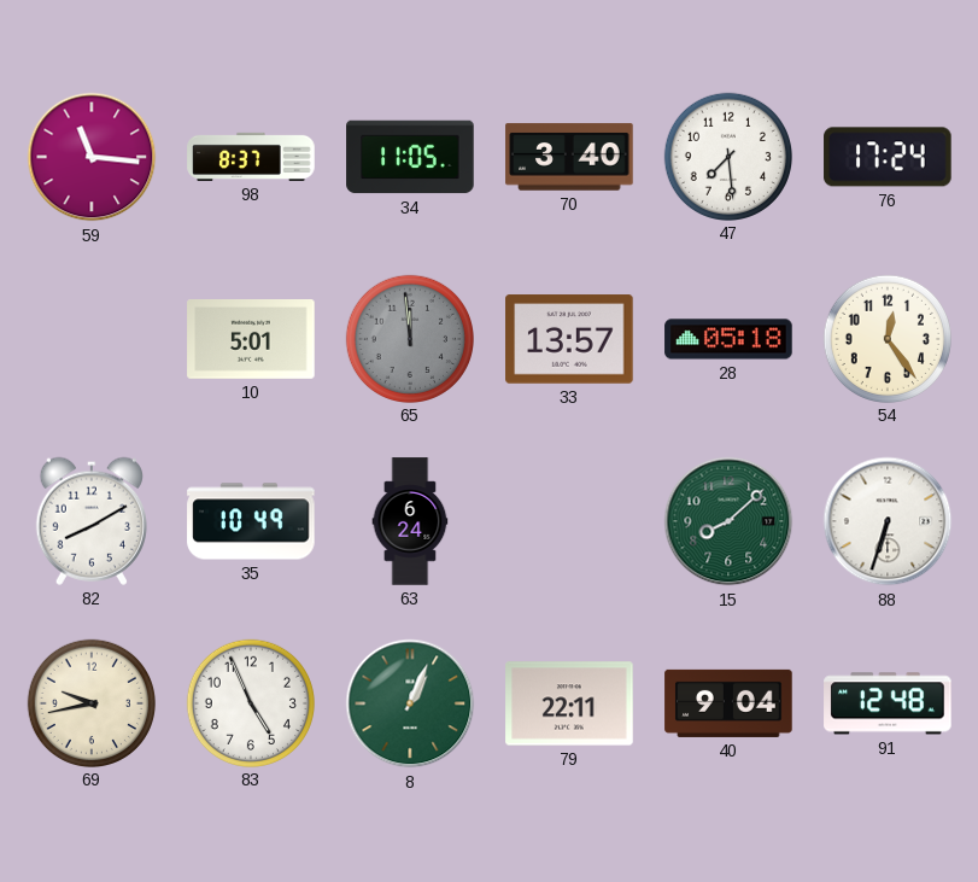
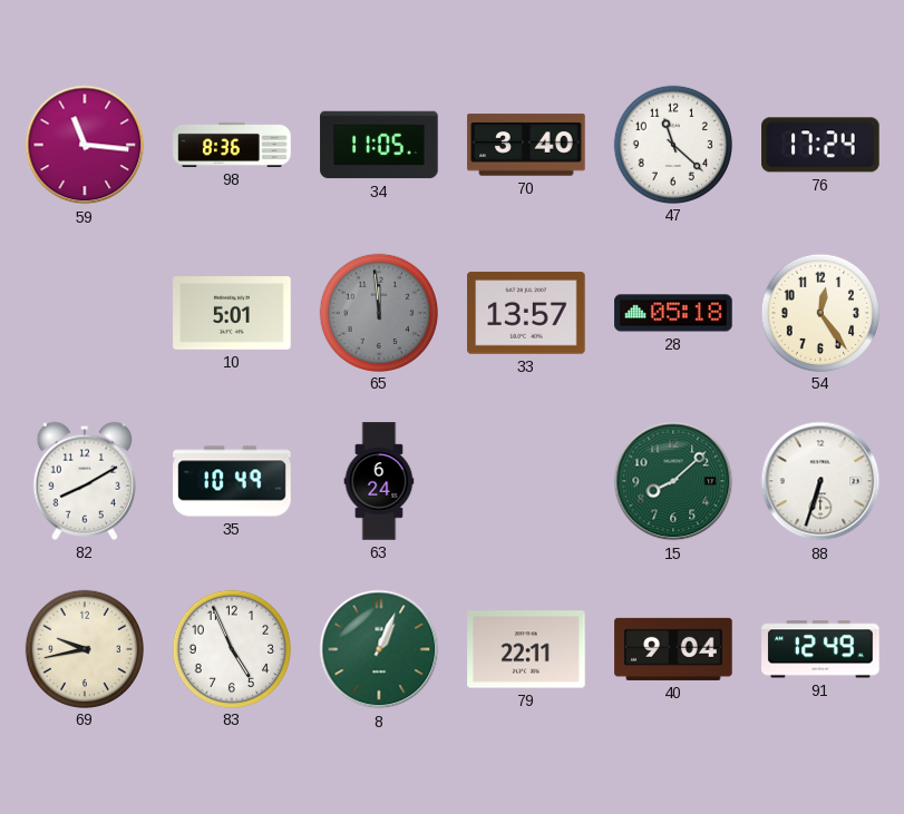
98: 8:37 -> 8:36 (232, 145)
47: 7:29 -> 11:22 (672, 144)
91: 12:48 -> 12:49 (820, 649)
